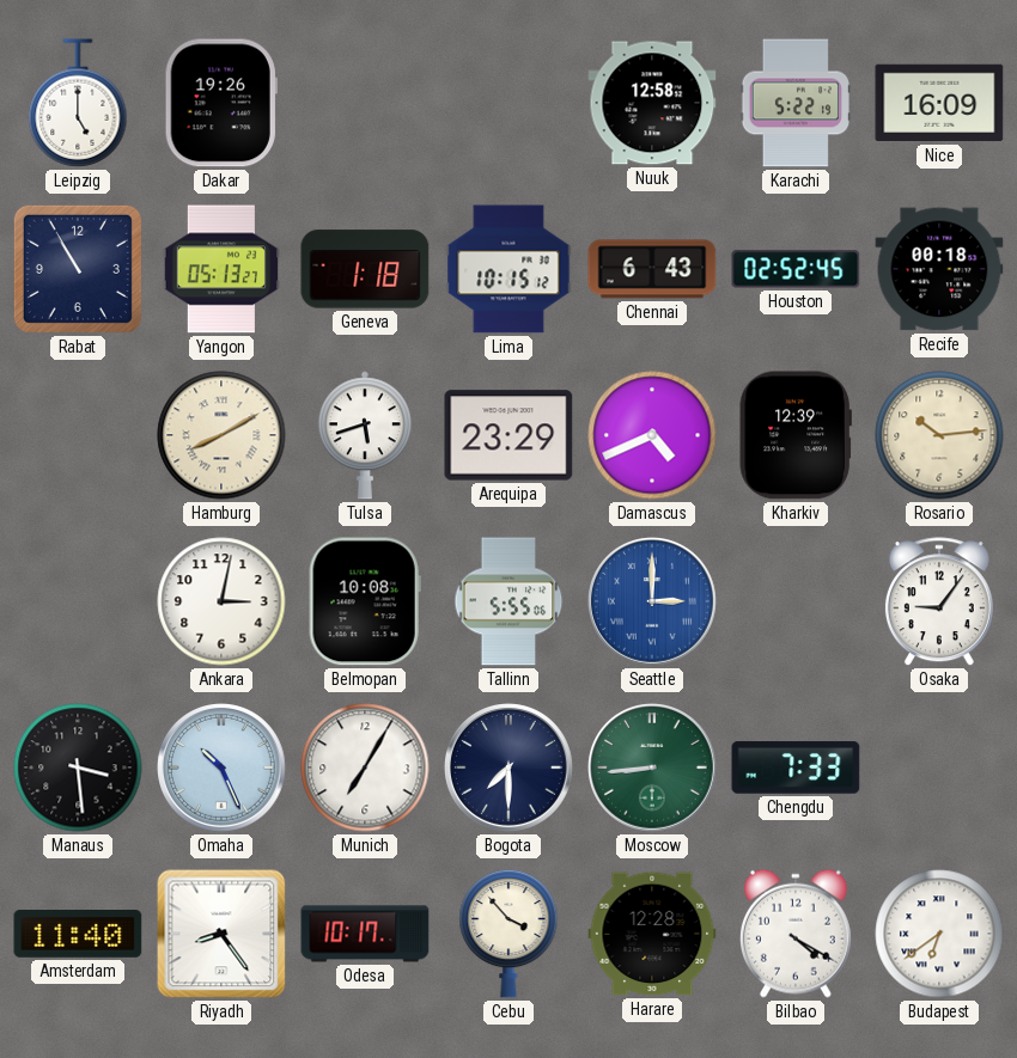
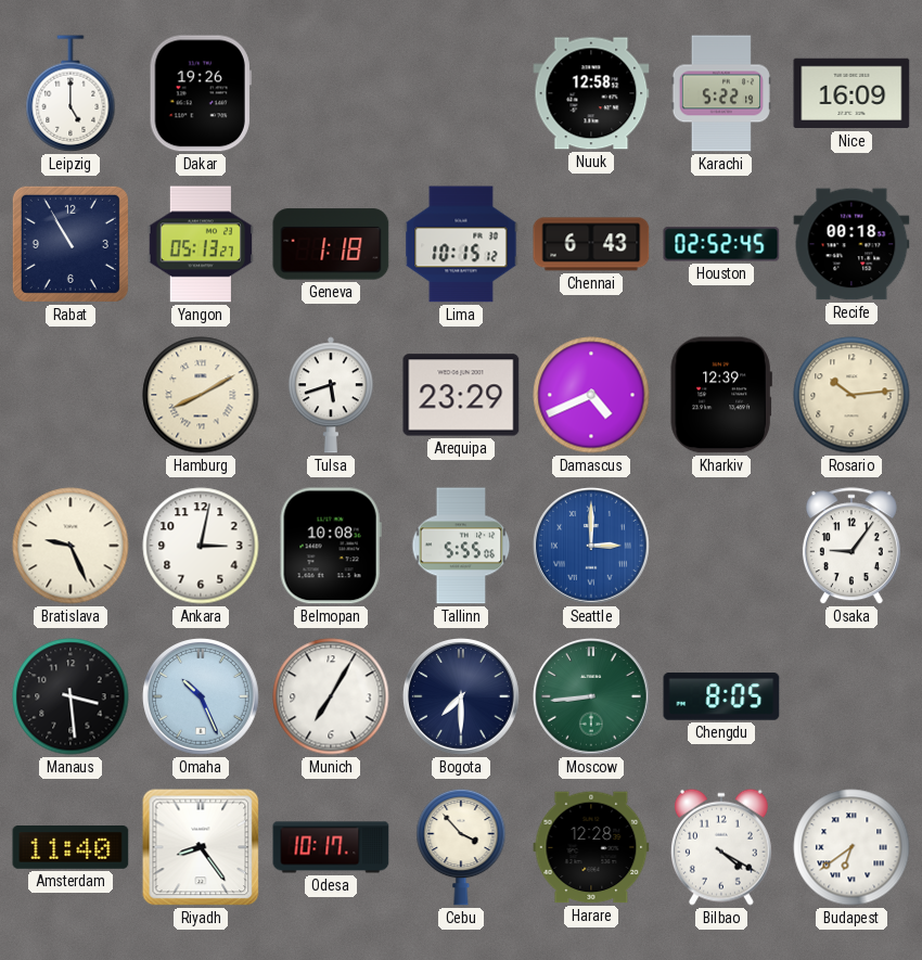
Bratislava: none -> 9:26 (71, 546)
Chengdu: 7:33 -> 8:05 (721, 696)
